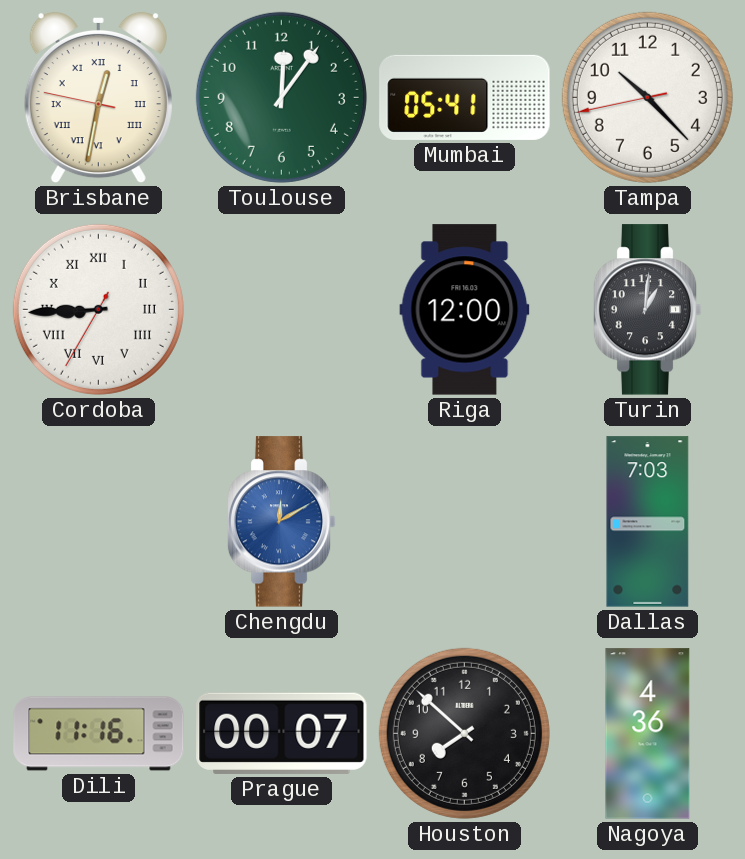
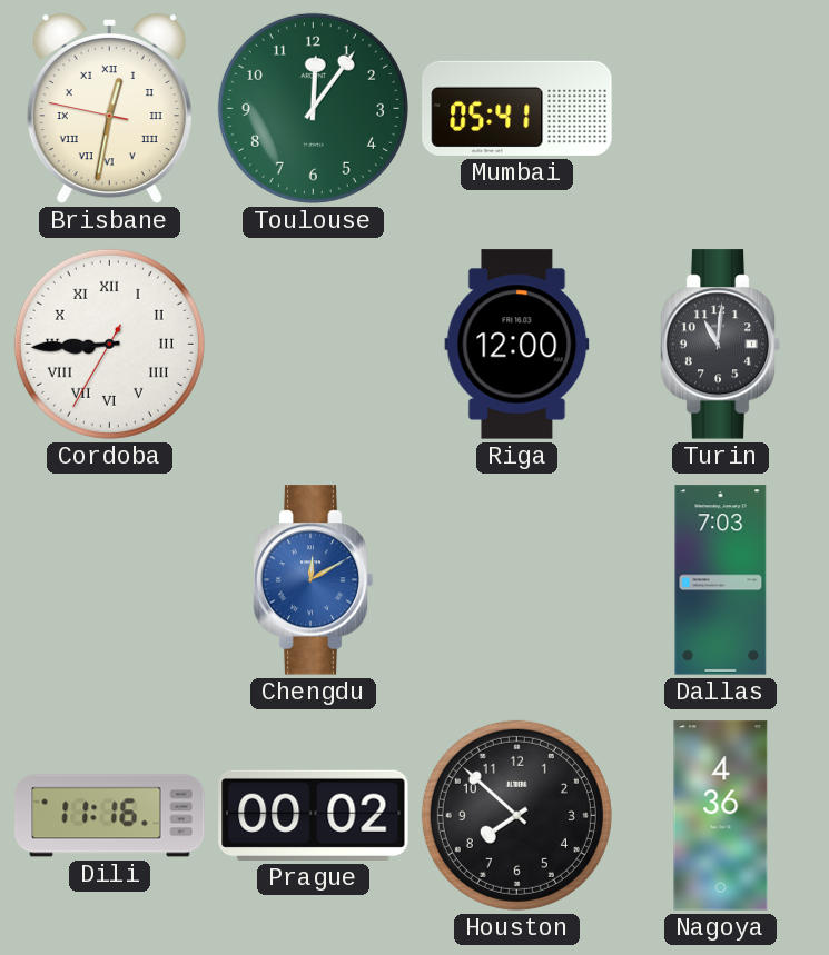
Tampa: 10:22 -> none (647, 97)
Turin: 1:01 -> 11:01 (720, 345)
Prague: 00:07 -> 00:02 (314, 815)
